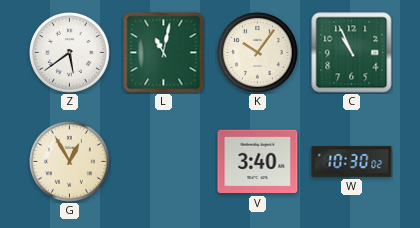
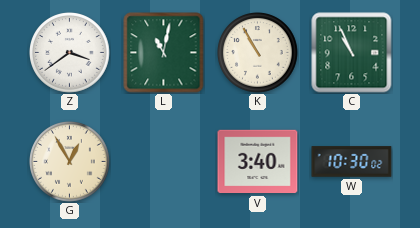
Z: 5:39 -> 3:39 (70, 53)
K: 10:06 -> 10:55 (258, 53)
